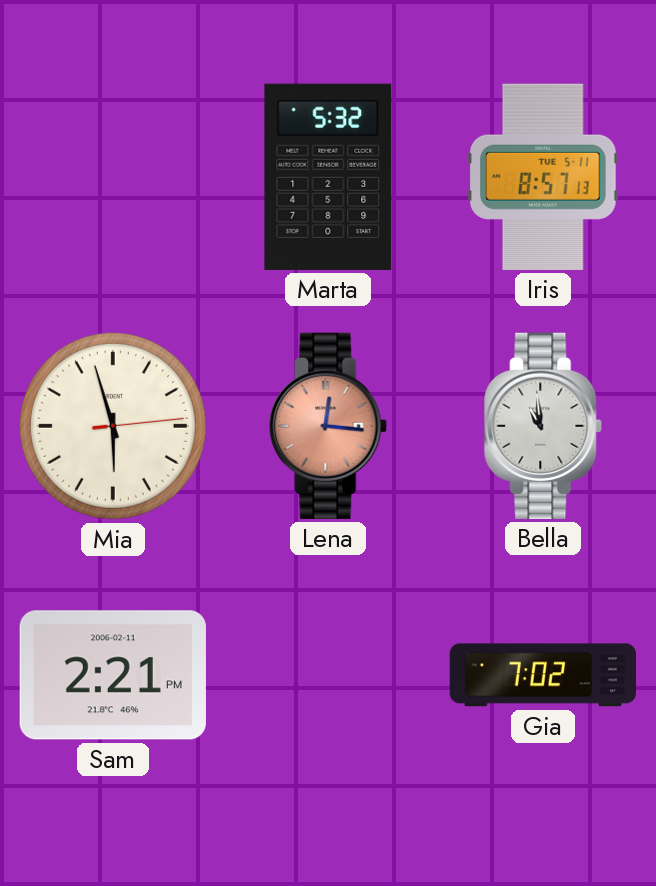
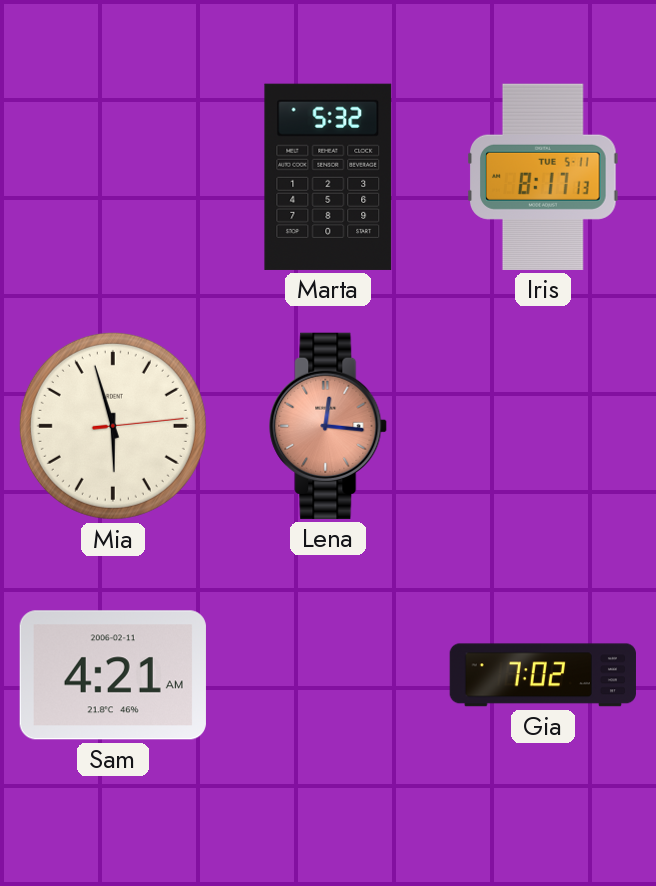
Iris: 8:57 -> 8:17 (543, 177)
Bella: 10:59 -> none (544, 426)
Sam: 2:21 -> 4:21 (113, 675)
